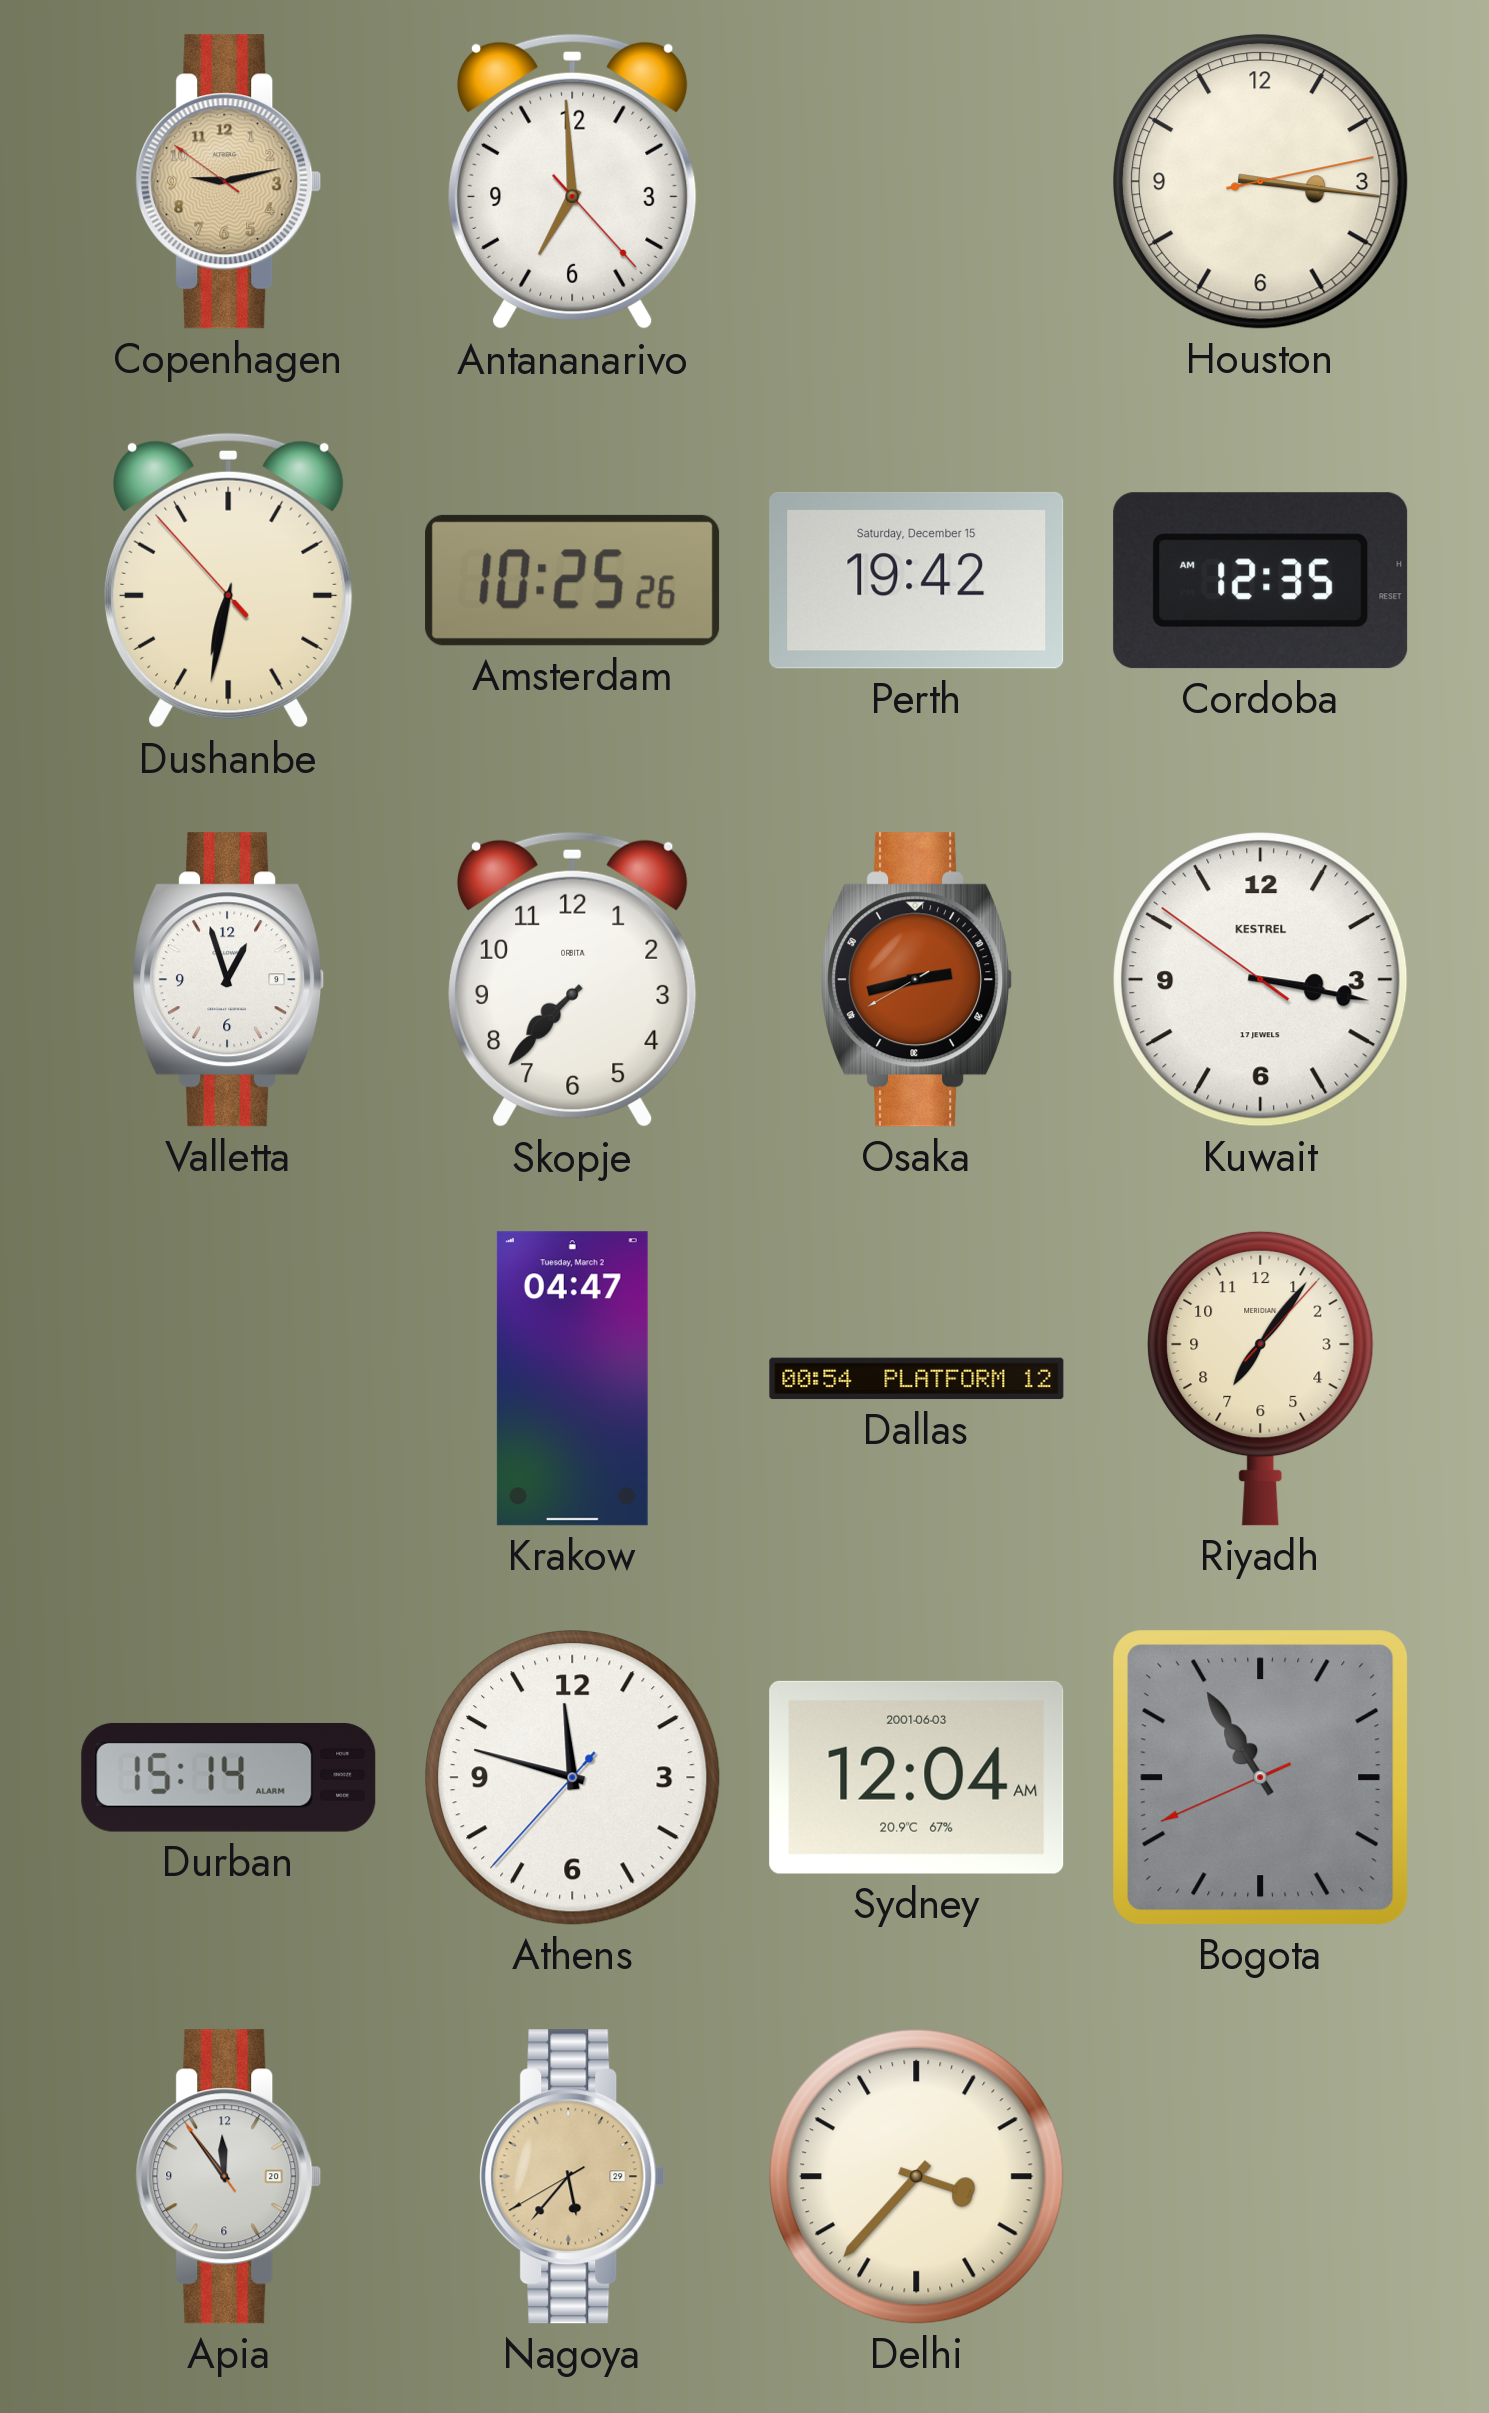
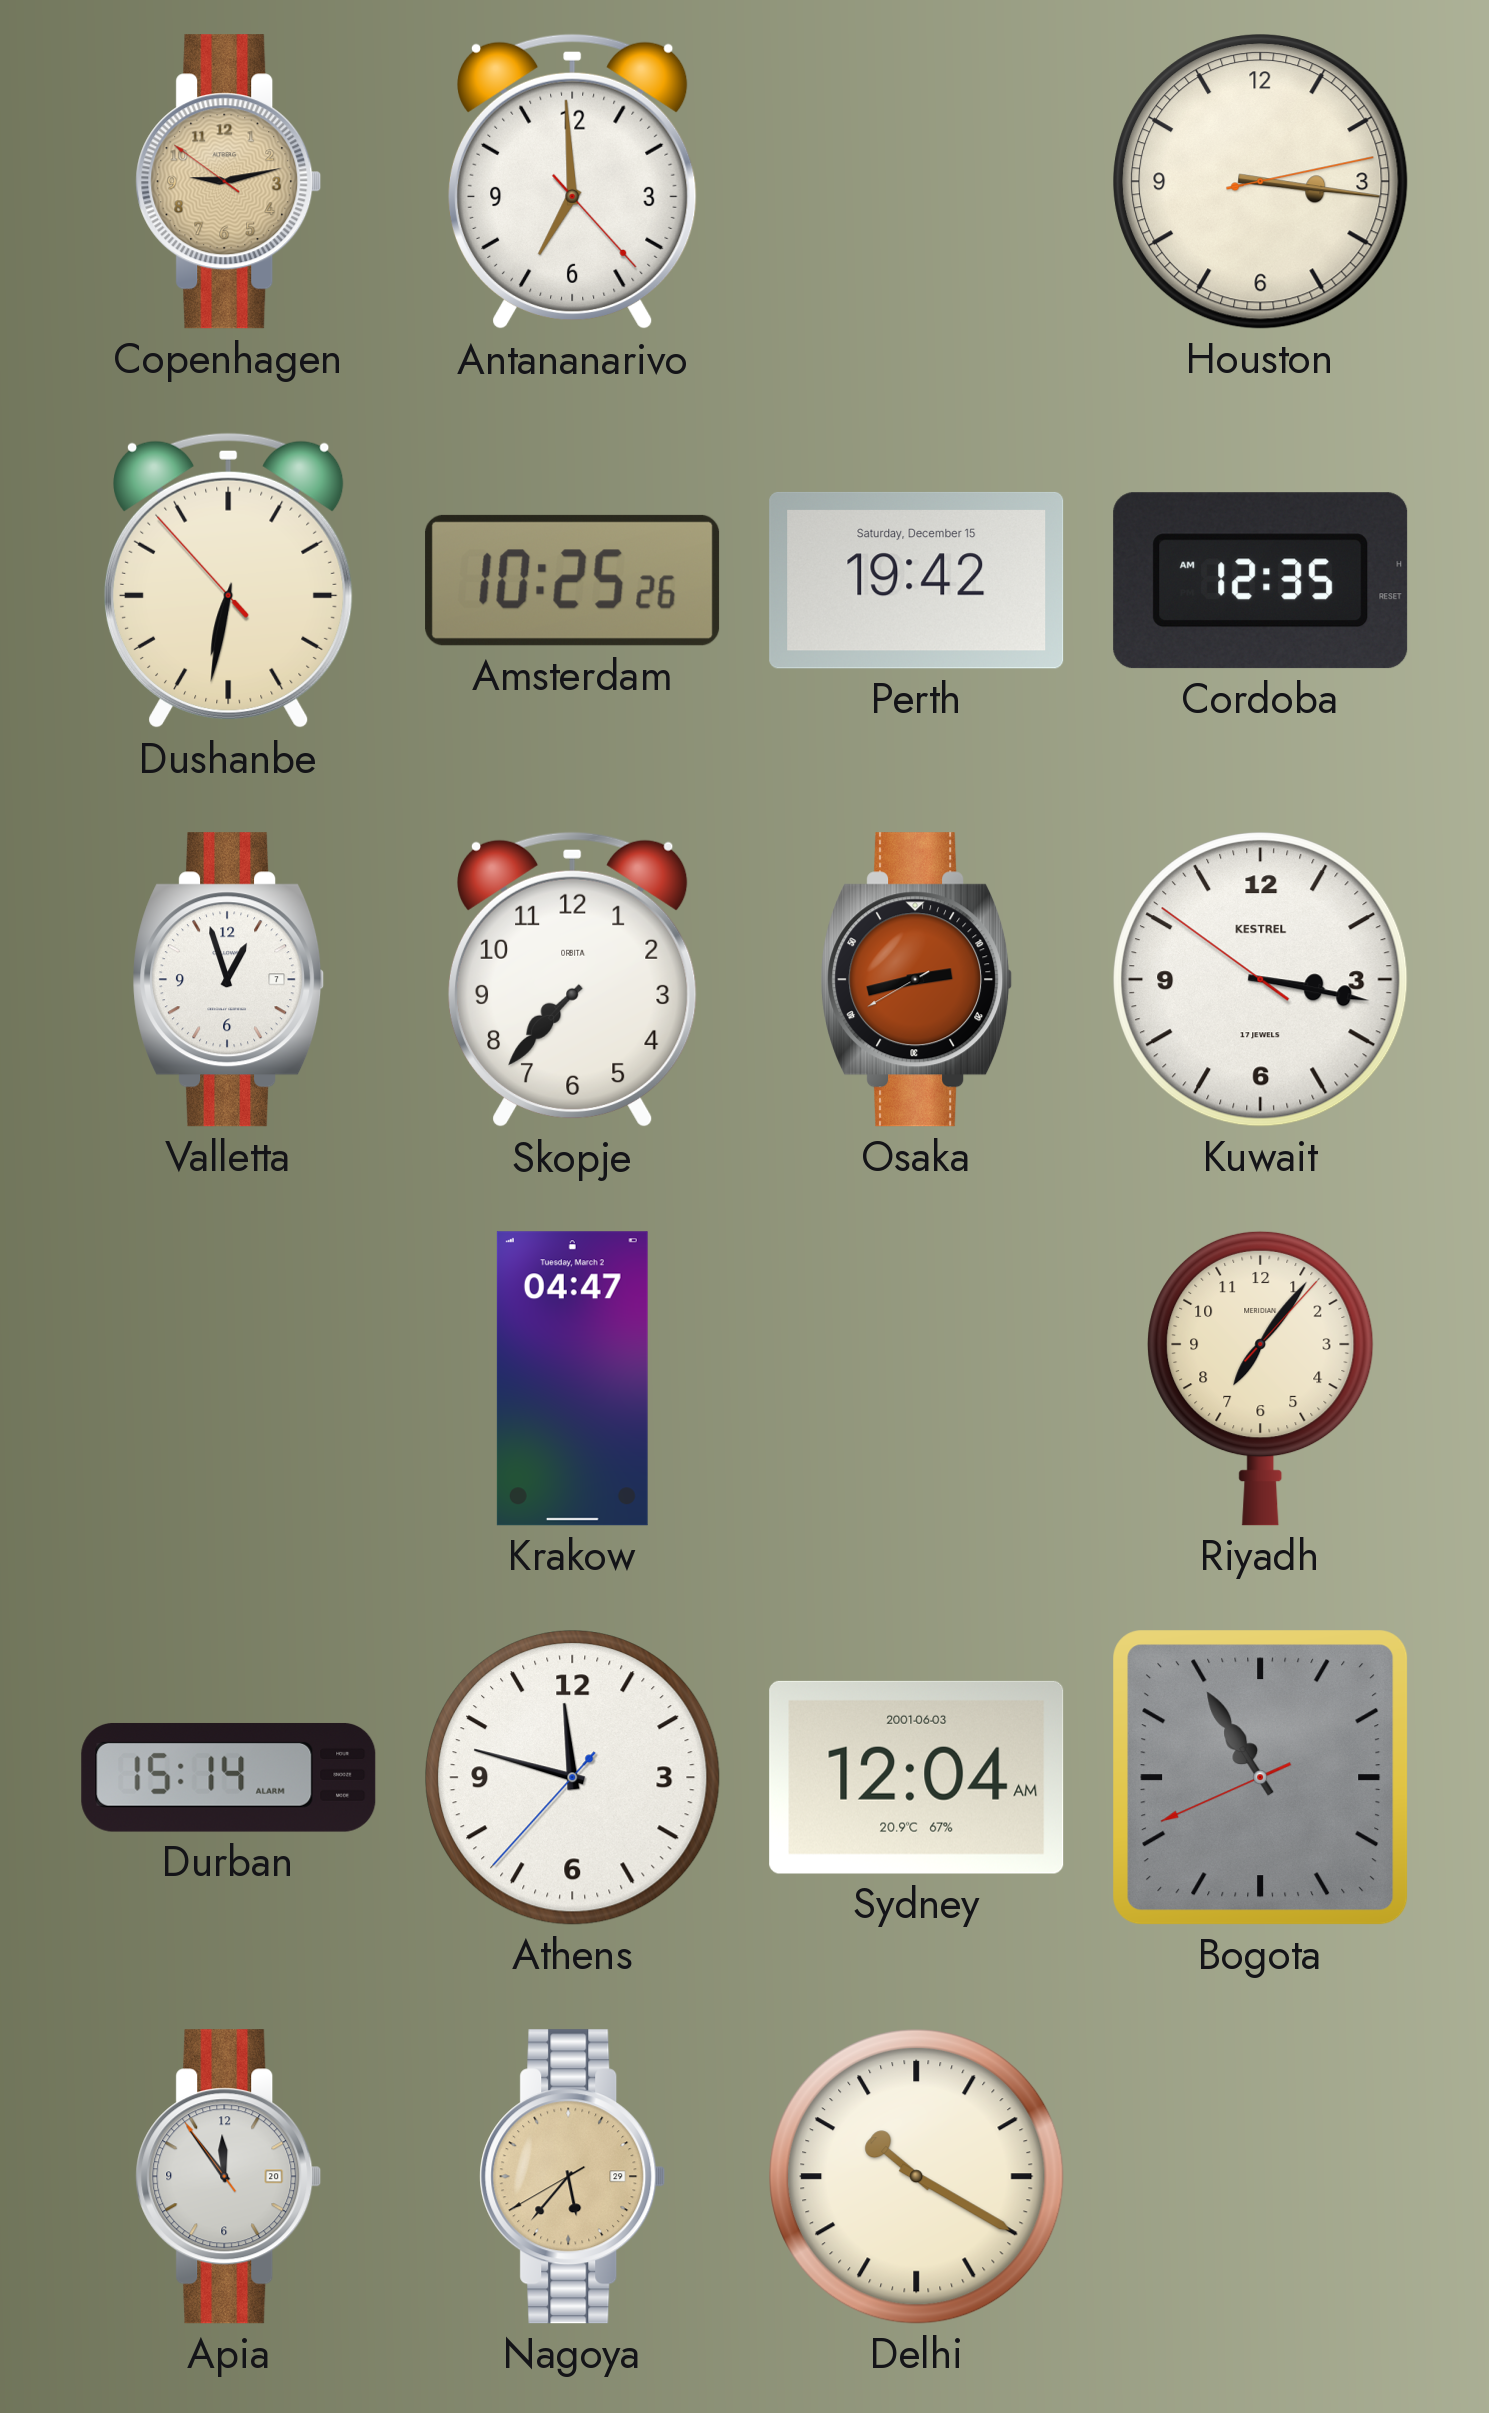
Valletta date: 9 -> 7 (229, 980)
Dallas: 00:54 -> none (917, 1379)
Delhi: 3:37 -> 10:20 (917, 2177)
